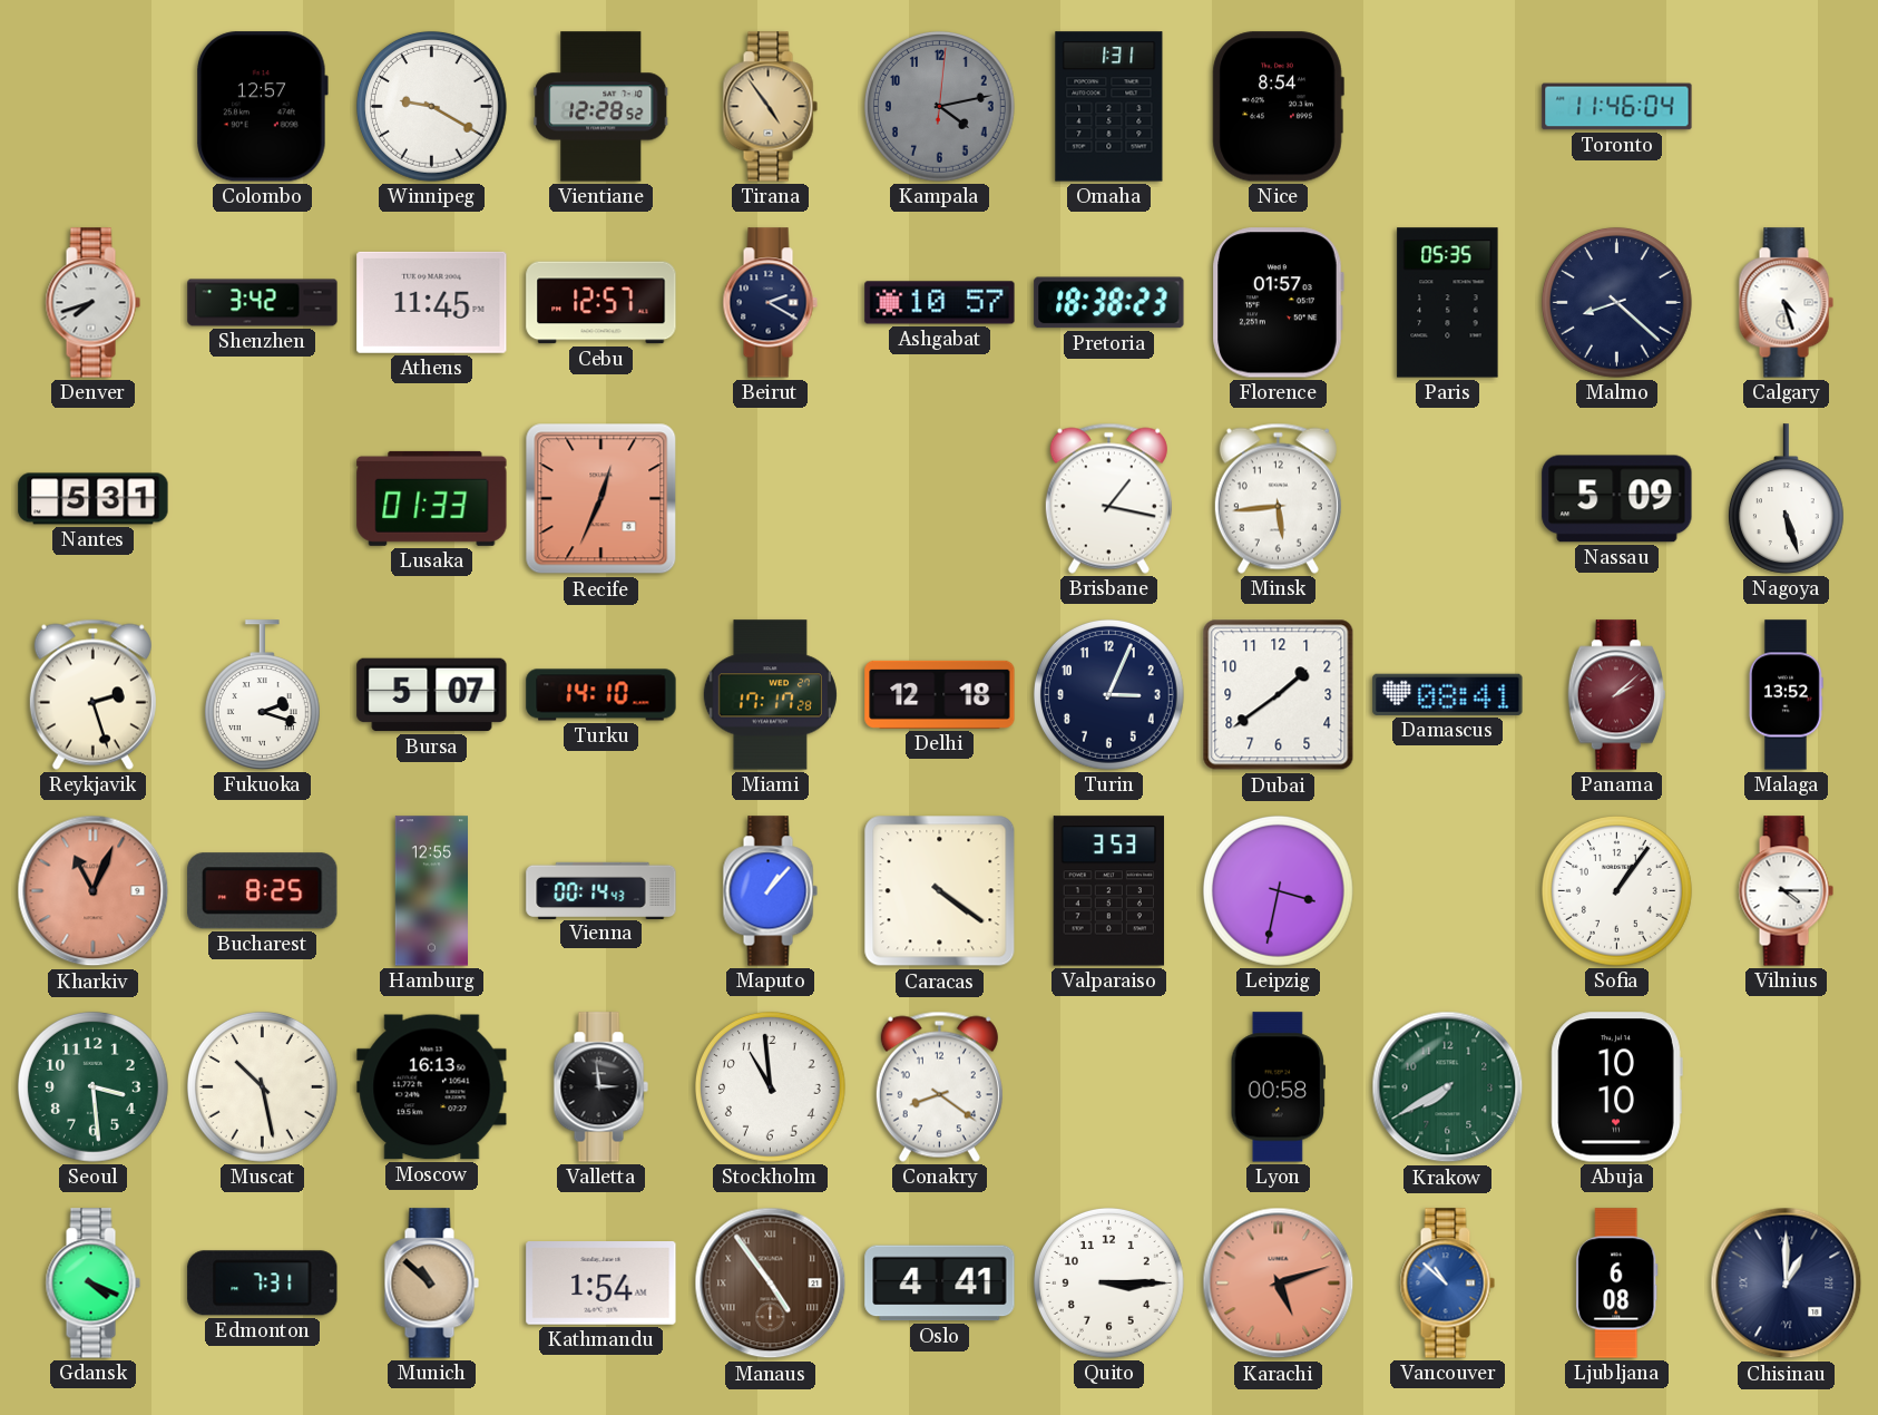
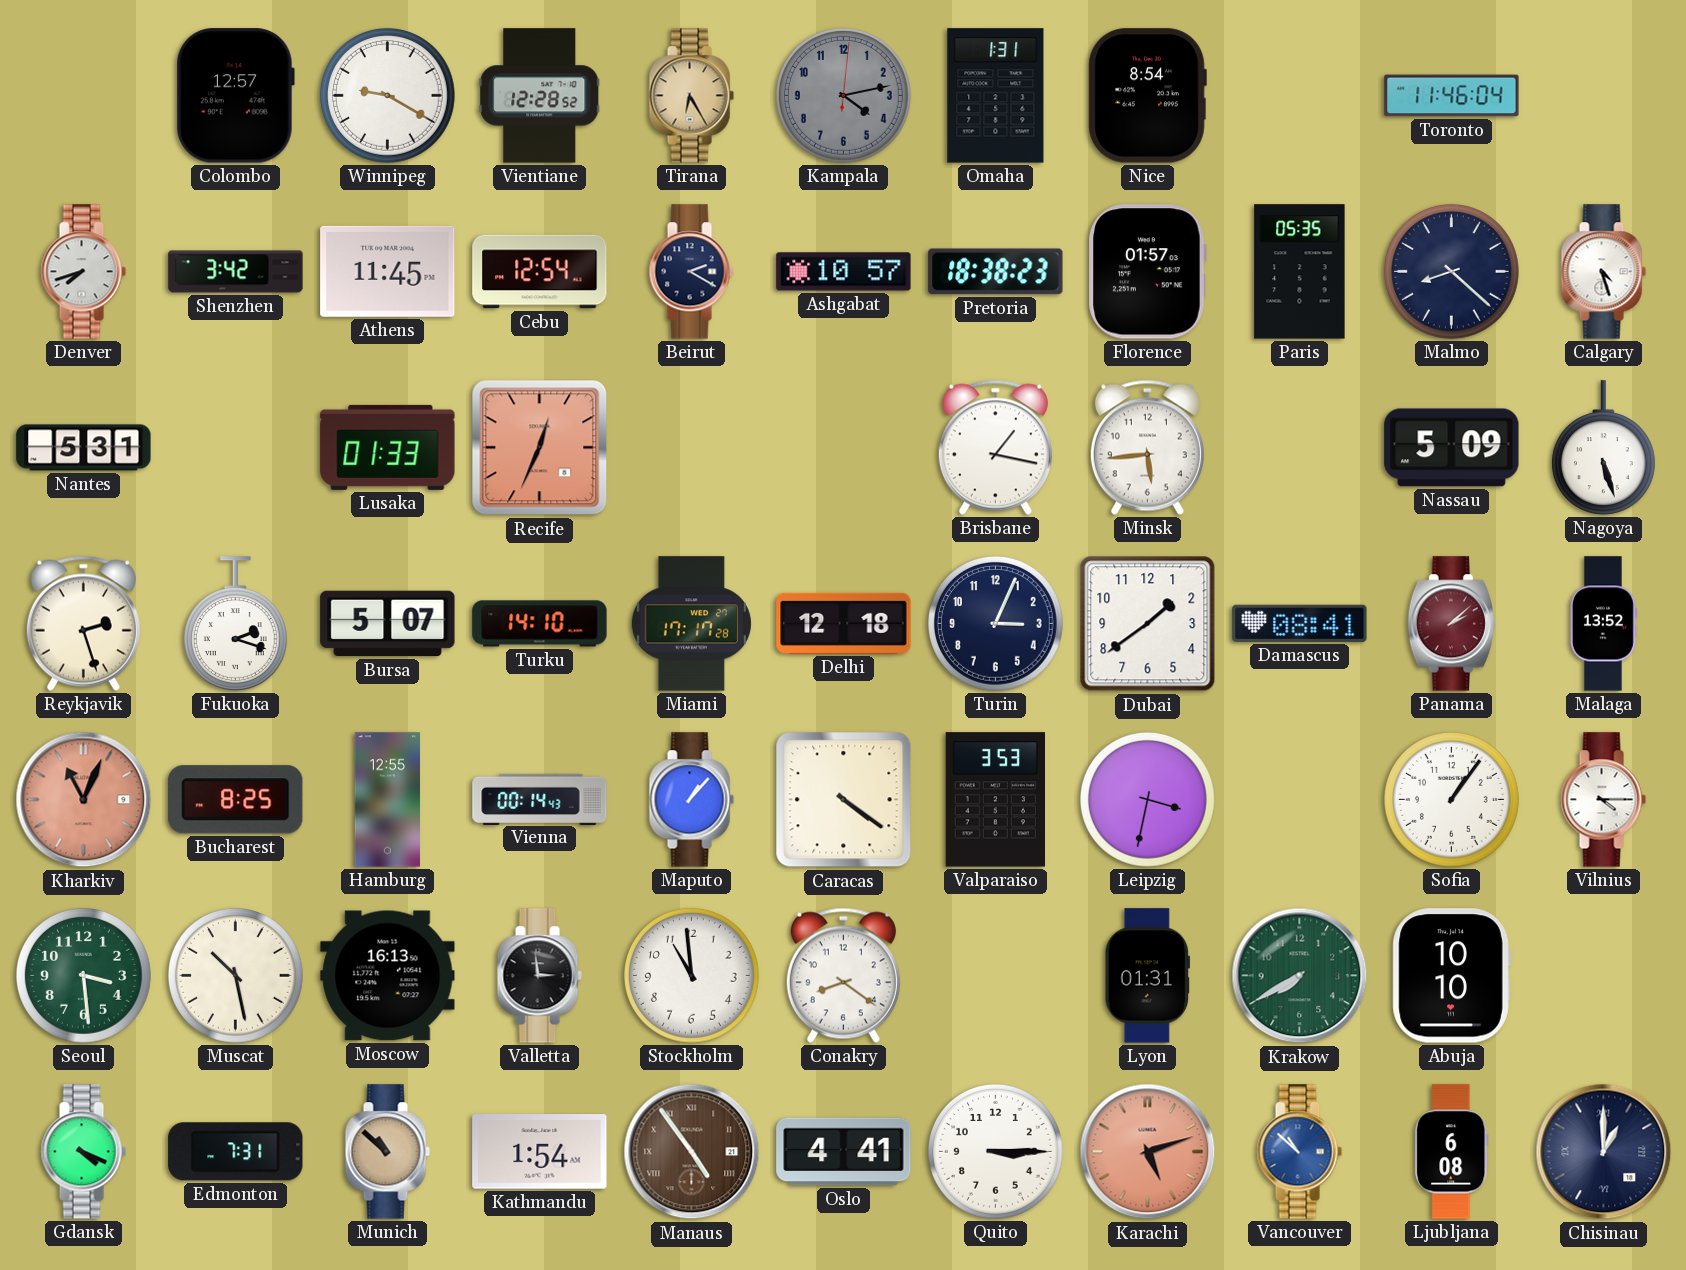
Tirana: 4:54 -> 6:25 (691, 96)
Cebu: 12:57 -> 12:54 (540, 272)
Lyon: 00:58 -> 01:31 (1147, 976)
